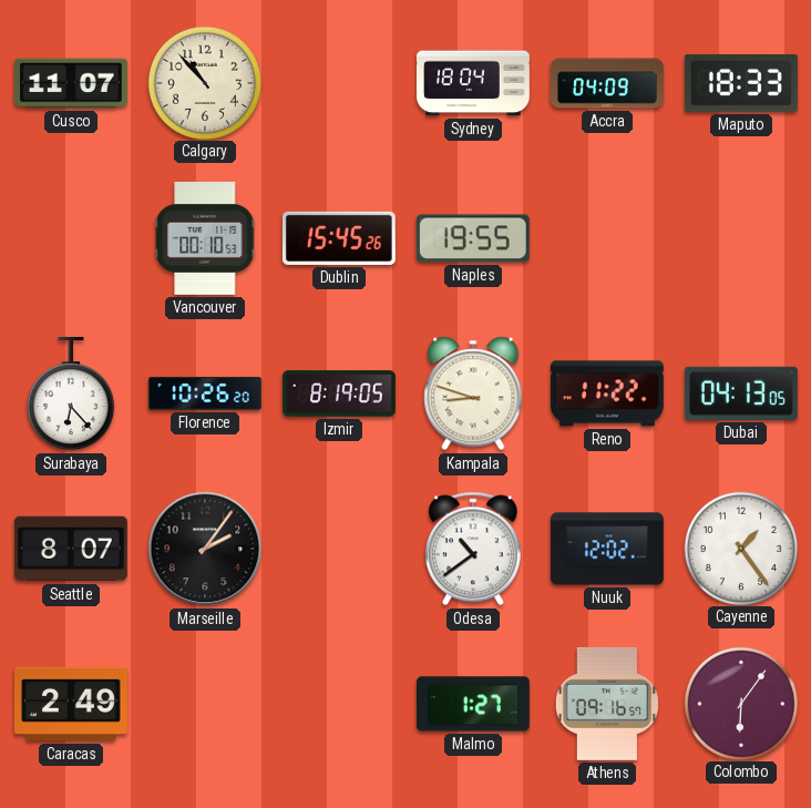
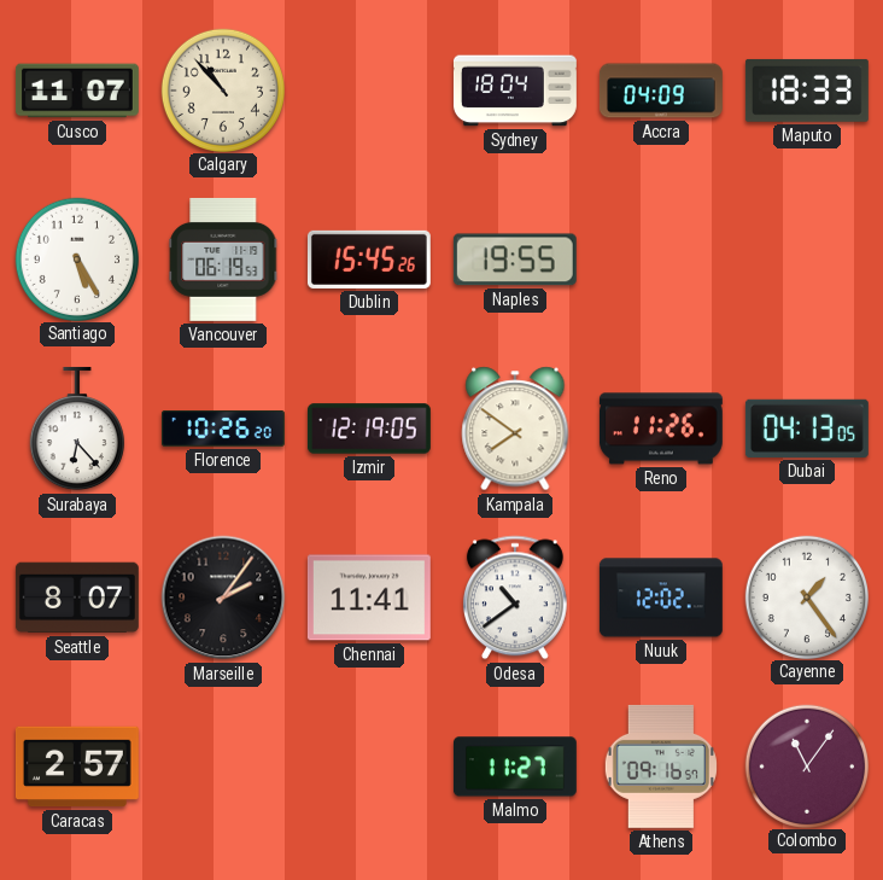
Santiago: none -> 5:25 (76, 258)
Vancouver: 00:10 -> 06:19 (223, 260)
Izmir: 8:19 -> 12:19 (369, 429)
Kampala: 8:48 -> 7:51 (515, 429)
Reno: 11:22 -> 11:26 (661, 429)
Chennai: none -> 11:41 (369, 598)
Caracas: 2:49 -> 2:57 (77, 767)
Malmo: 1:27 -> 11:27 (515, 767)
Colombo: 6:06 -> 11:06 (806, 765)
